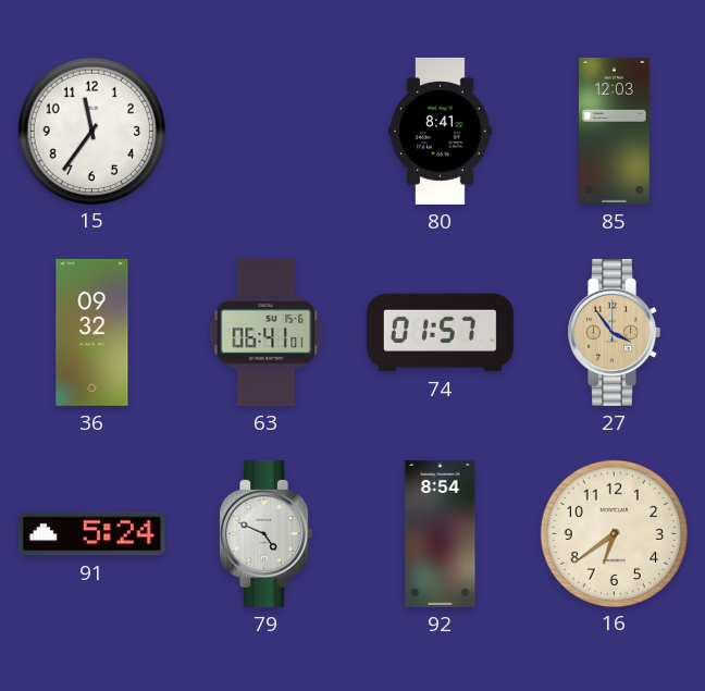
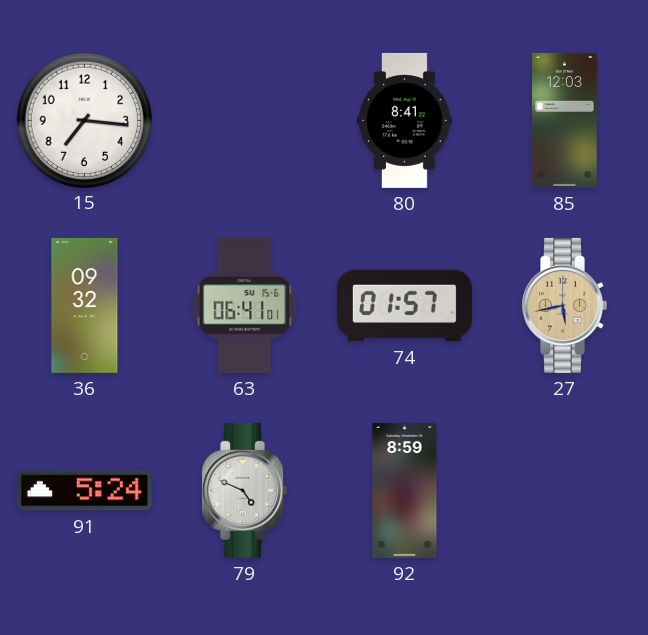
15: 11:36 -> 7:16 (84, 120)
27: 3:54 -> 5:43 (564, 305)
92: 8:54 -> 8:59 (405, 490)
16: 6:39 -> none (614, 533)
